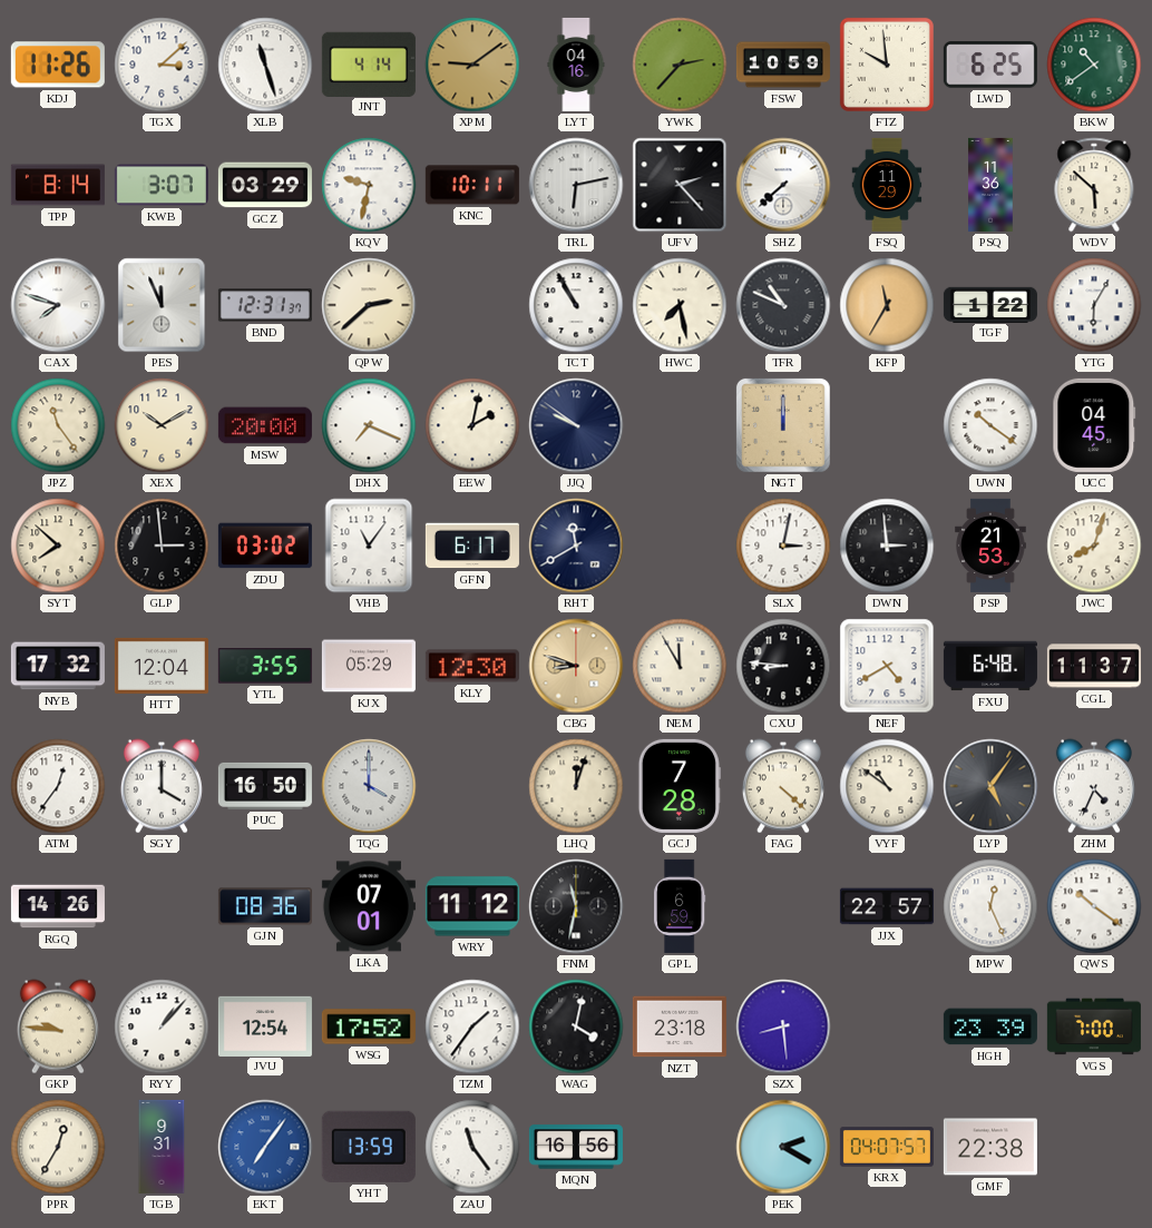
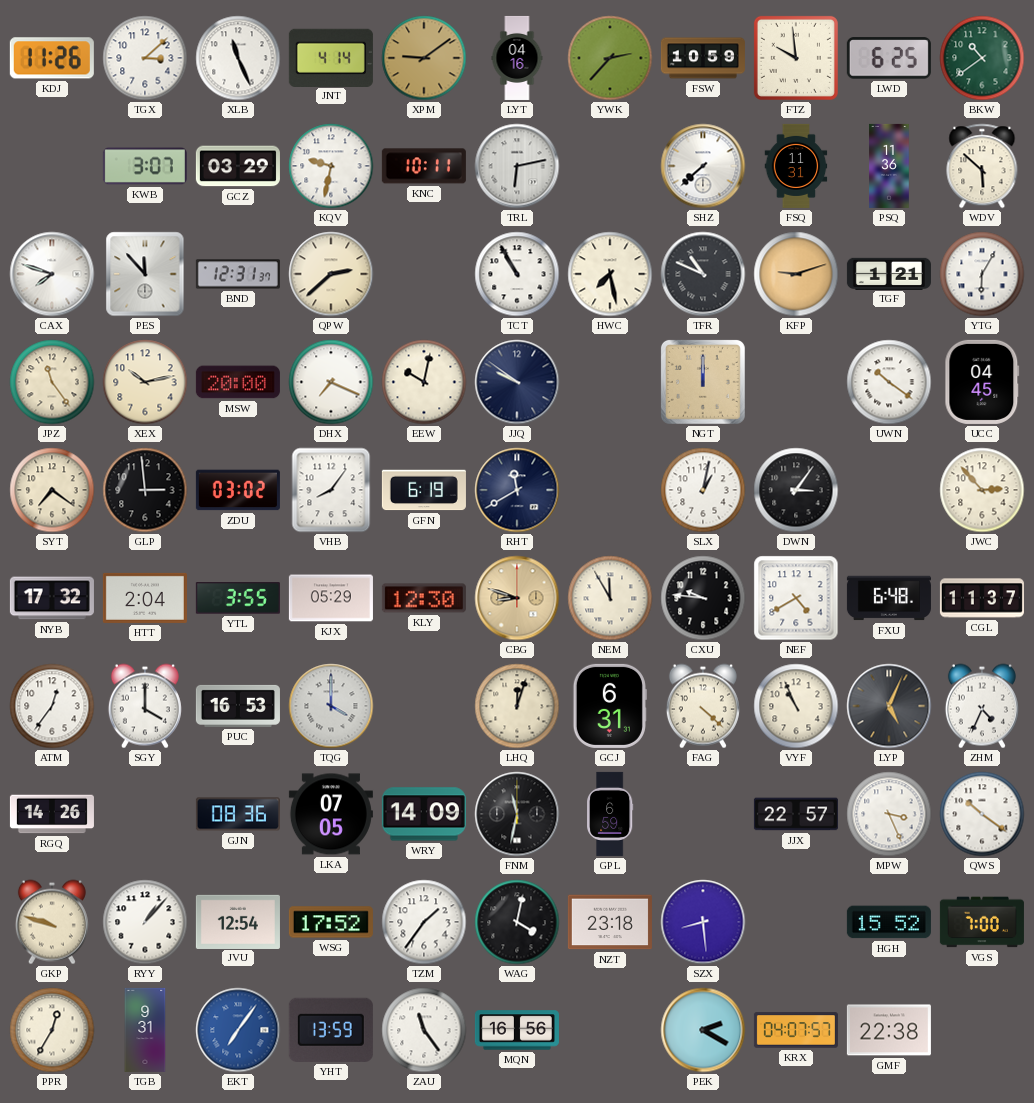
XLB: 11:27 -> 11:26 (238, 58)
TPP: 8:14 -> none (58, 185)
UFV: 2:23 -> none (680, 185)
FSQ: 11:29 -> 11:31 (796, 166)
PES: 11:56 -> 11:53 (145, 274)
KFP: 11:35 -> 9:12 (796, 274)
TGF: 1:22 -> 1:21 (889, 273)
XEX: 10:10 -> 10:13 (145, 382)
EEW: 2:02 -> 10:02 (424, 382)
SYT: 7:52 -> 7:21 (52, 490)
VHB: 11:06 -> 8:06 (331, 490)
GFN: 6:17 -> 6:19 (424, 490)
SLX: 3:02 -> 1:02 (703, 490)
DWN: 2:59 -> 3:06 (796, 490)
PSP: 21:53 -> none (990, 546)
JWC: 8:03 -> 2:53 (982, 490)
HTT: 12:04 -> 2:04 (145, 598)
CXU: 8:46 -> 9:46 (703, 598)
PUC: 16:50 -> 16:53 (238, 706)
GCJ: 7:28 -> 6:31 (610, 706)
VYF: 10:51 -> 10:56 (796, 706)
LYP: 5:06 -> 5:04 (889, 706)
LKA: 07:01 -> 07:05 (331, 814)
WRY: 11:12 -> 14:09 (424, 814)
MPW: 12:26 -> 3:26 (889, 814)
GKP: 9:46 -> 9:48 (52, 922)
HGH: 23:39 -> 15:52 (889, 922)
